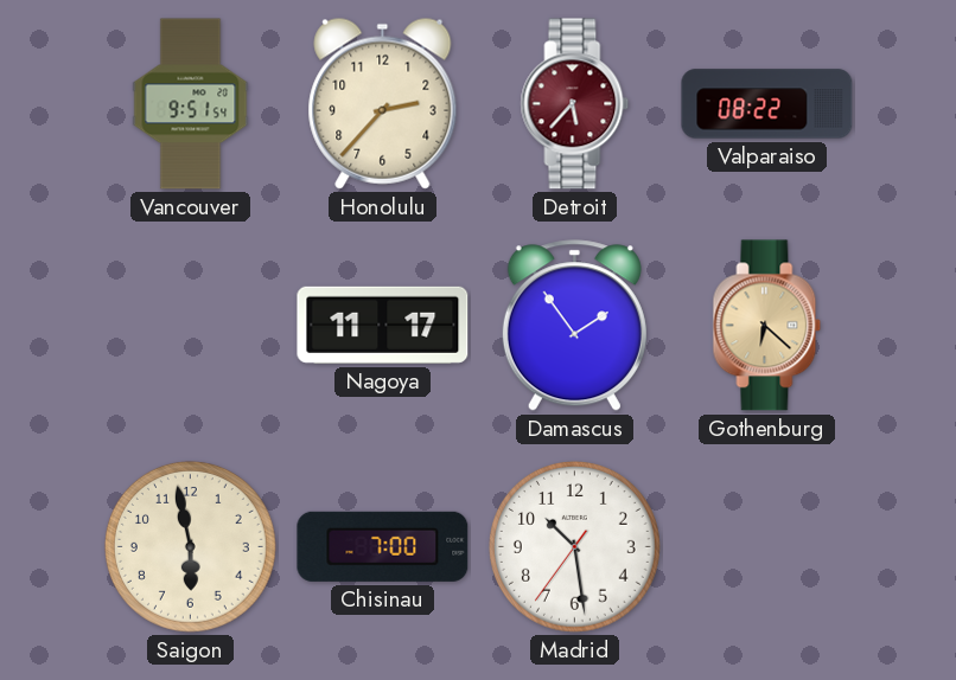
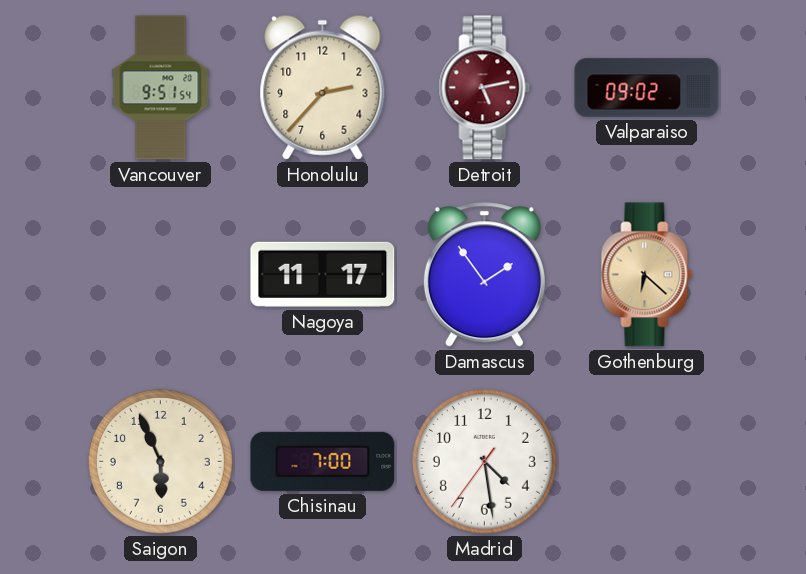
Detroit: 5:37 -> 5:13 (485, 88)
Valparaiso: 08:22 -> 09:02 (647, 88)
Saigon: 5:58 -> 5:56 (160, 461)
Madrid: 10:28 -> 4:28 (484, 461)
